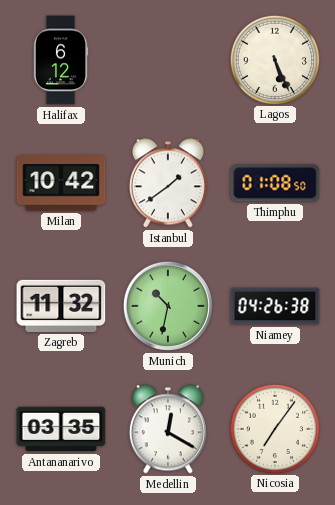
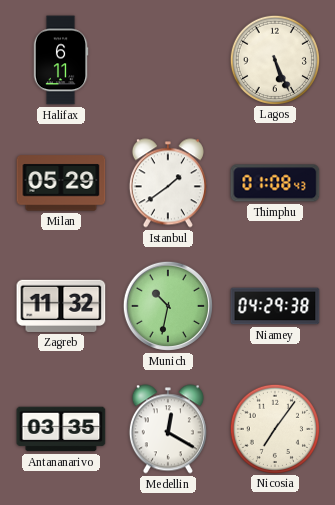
Halifax: 6:12 -> 6:11 (61, 60)
Milan: 10:42 -> 05:29 (61, 183)
Thimphu: 01:08:50 -> 01:08:43 (275, 183)
Niamey: 04:26 -> 04:29 (275, 306)
